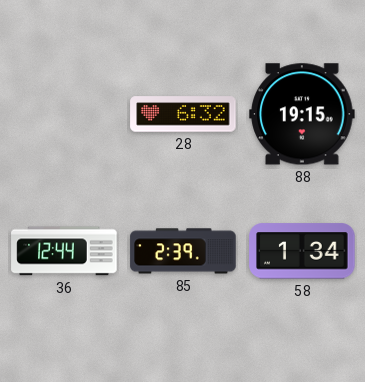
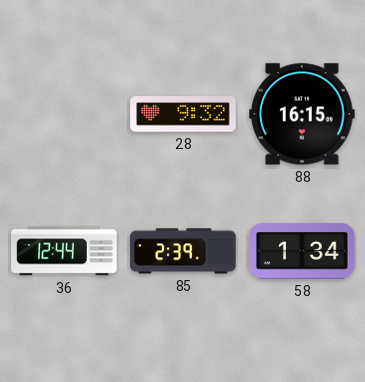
28: 6:32 -> 9:32 (183, 114)
88: 19:15 -> 16:15 (302, 114)
